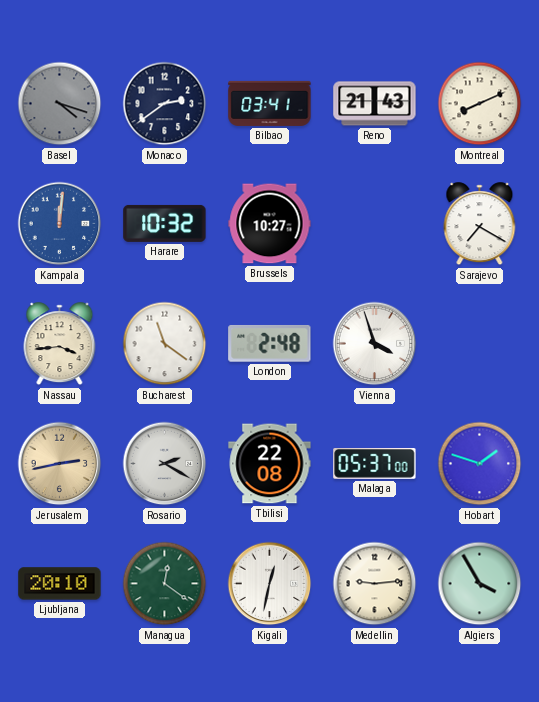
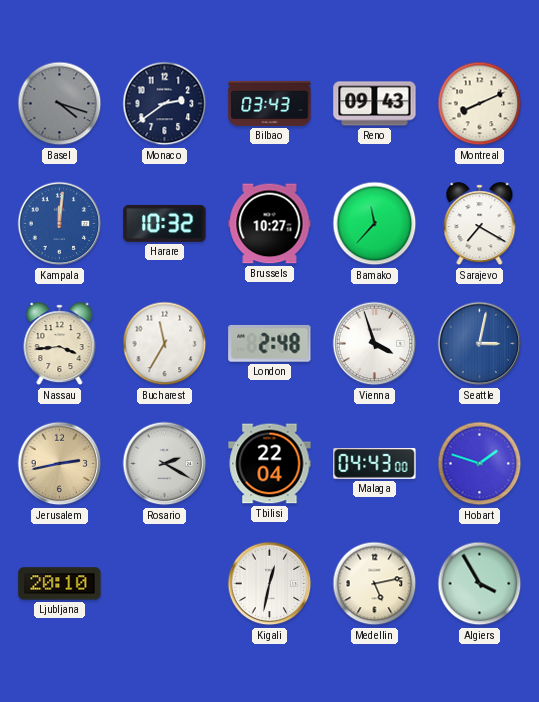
Bilbao: 03:41 -> 03:43 (270, 103)
Reno: 21:43 -> 09:43 (375, 104)
Bamako: none -> 11:37 (375, 224)
Bucharest: 11:21 -> 11:35 (165, 344)
Seattle: none -> 3:02 (480, 344)
Tbilisi: 22:08 -> 22:04 (270, 464)
Malaga: 05:37 -> 04:43 (375, 464)
Managua: 12:21 -> none (165, 584)
Medellin: 9:14 -> 5:13 (375, 584)
